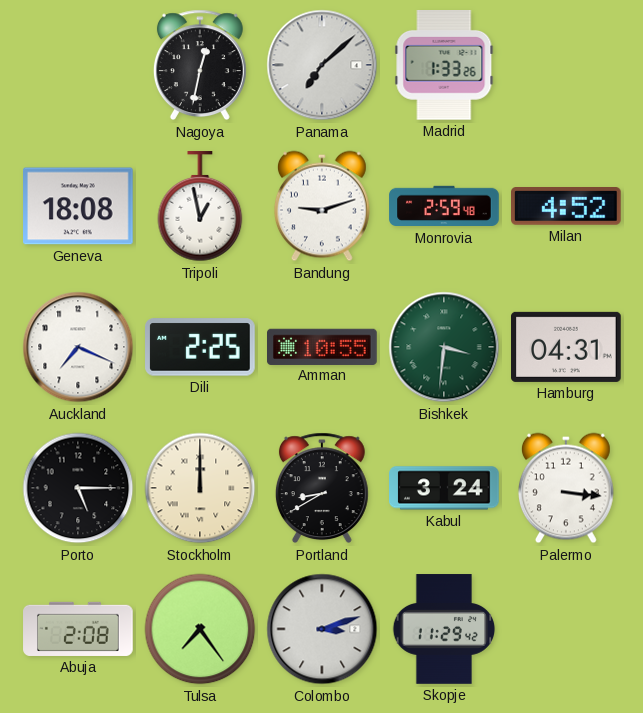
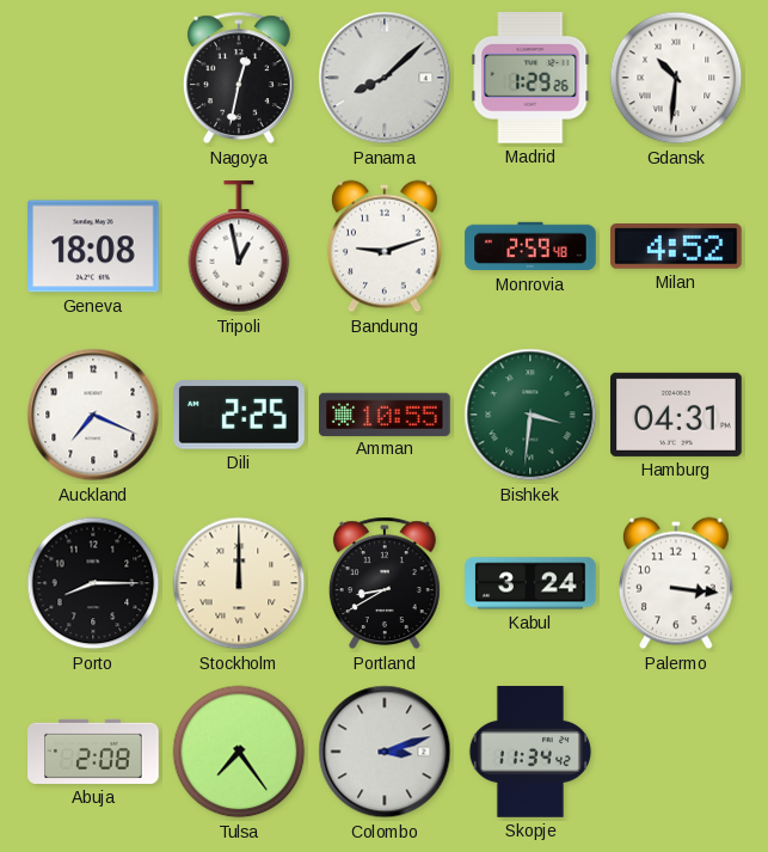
Panama: 7:08 -> 8:08 (385, 78)
Madrid: 1:33 -> 1:29 (530, 79)
Gdansk: none -> 10:31 (676, 78)
Porto: 5:15 -> 8:15 (93, 583)
Skopje: 11:29 -> 11:34 (530, 752)
